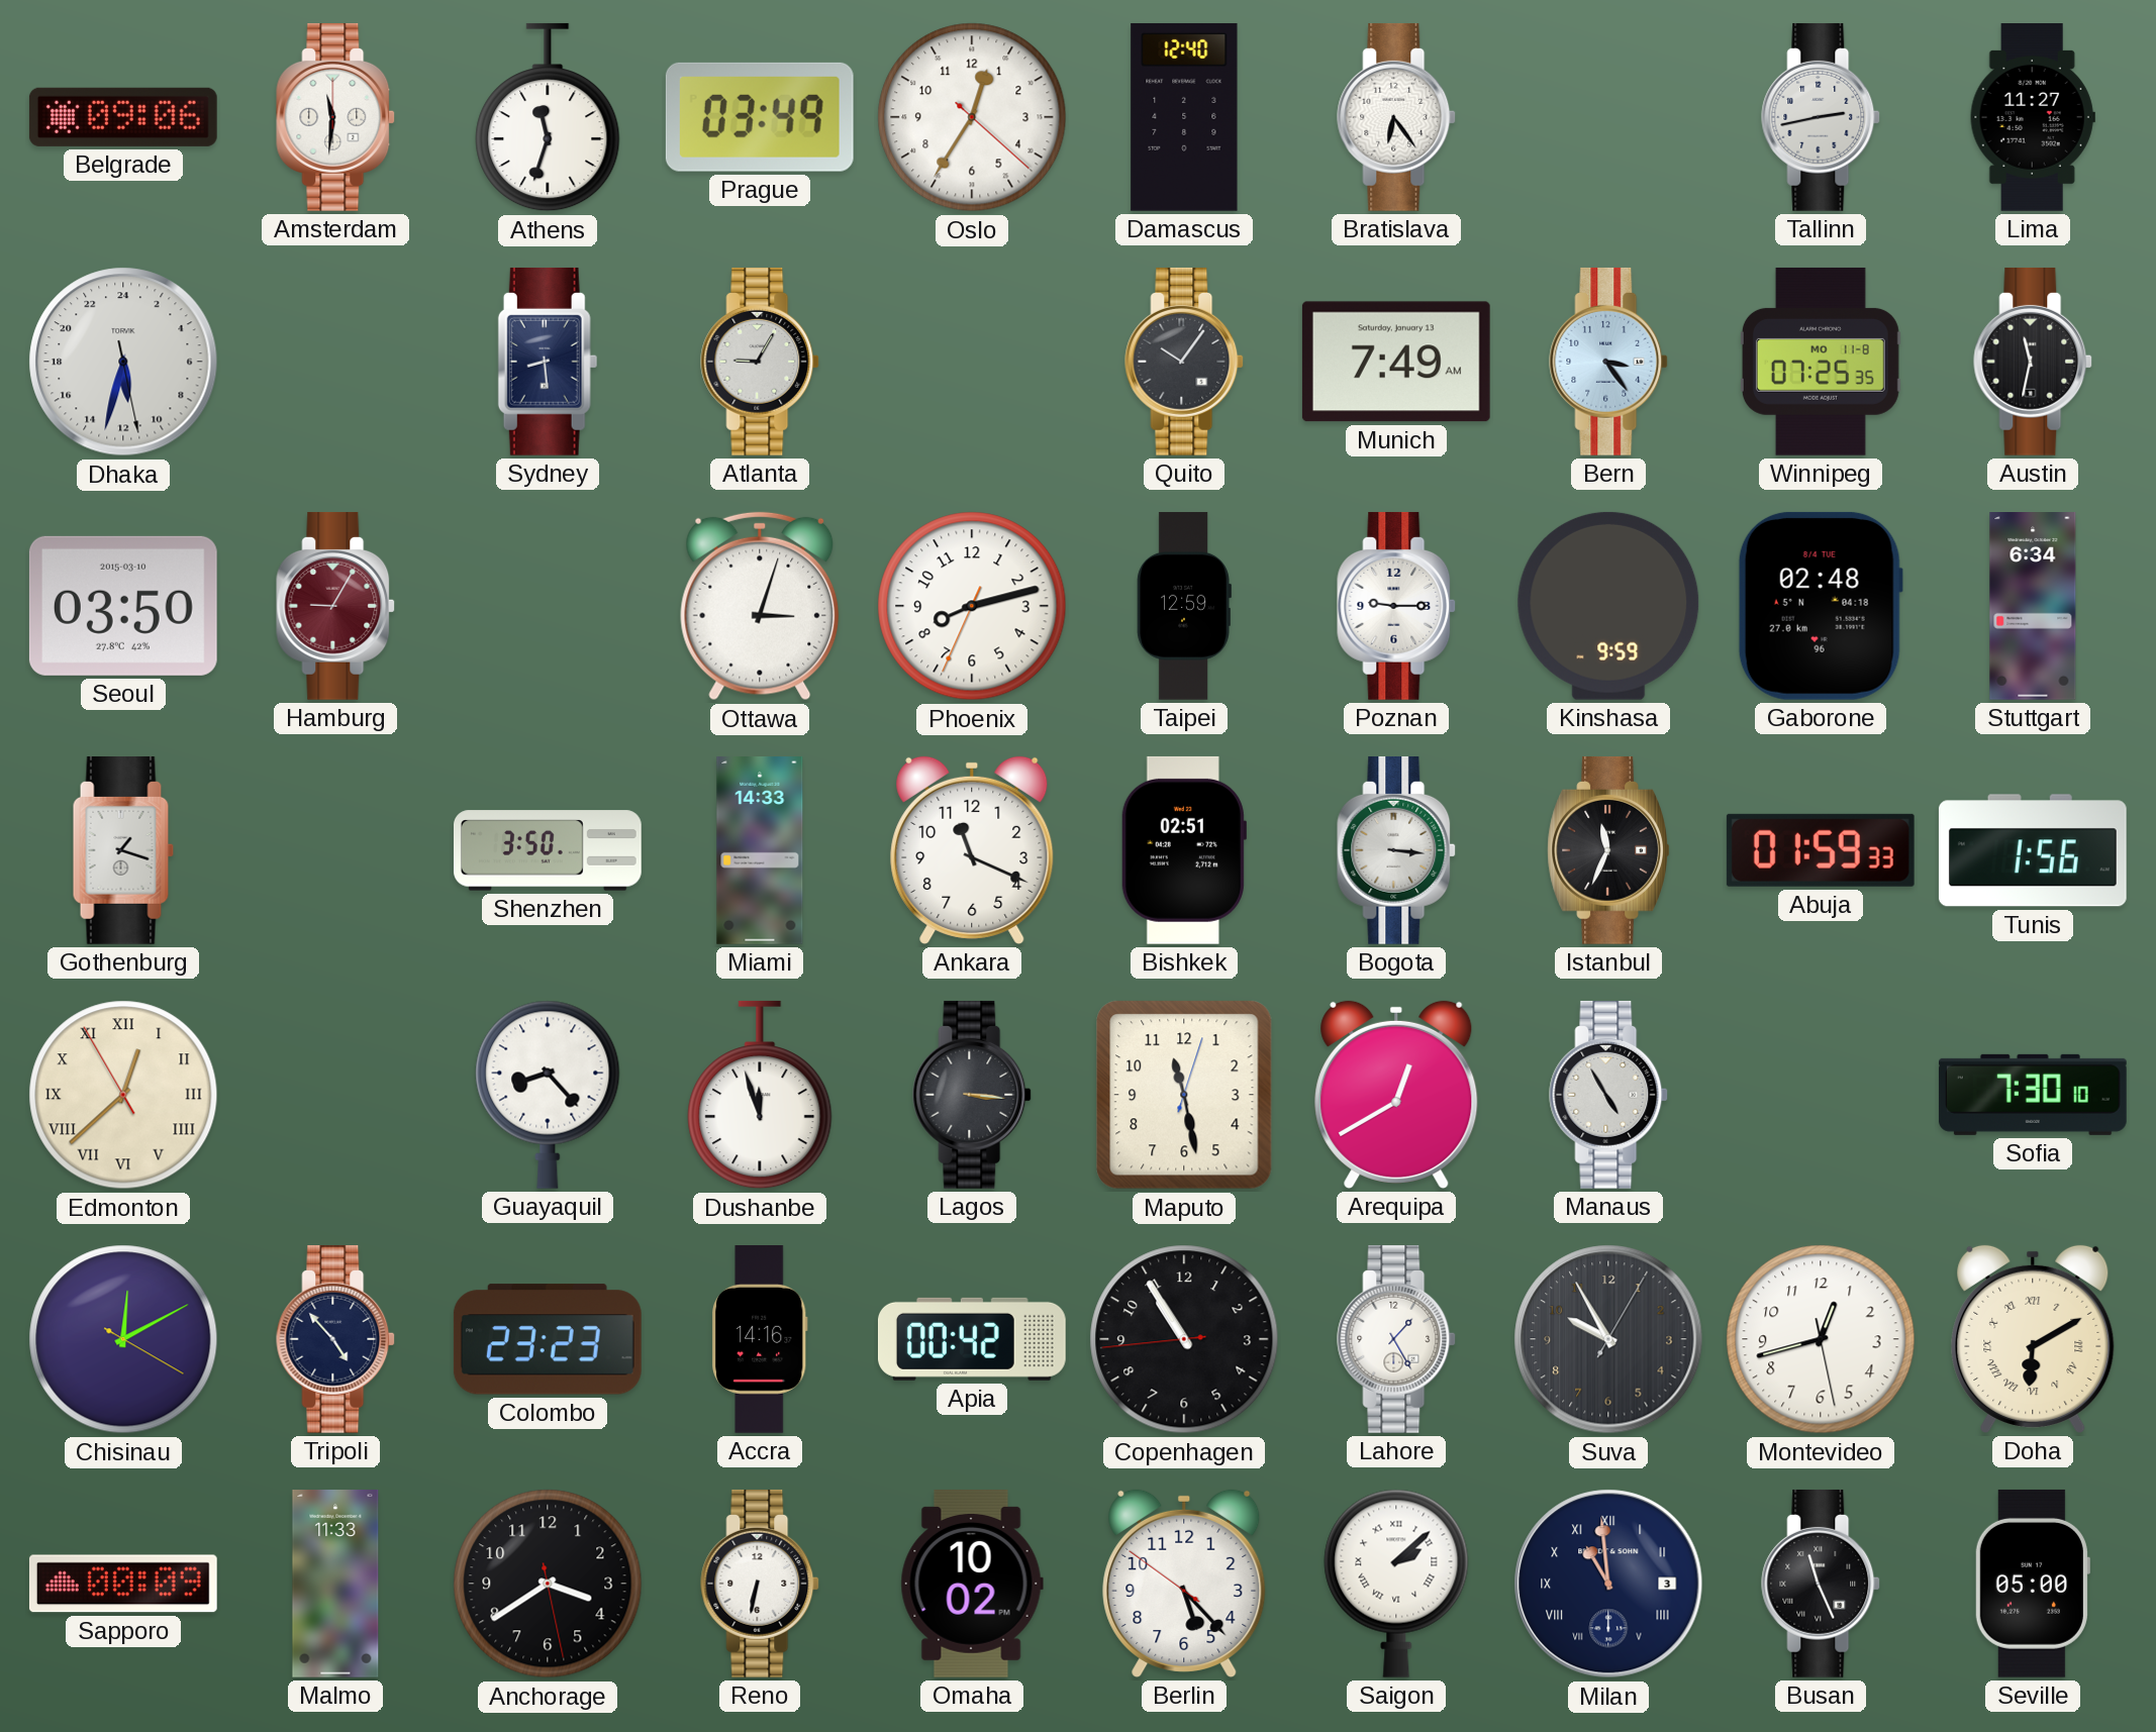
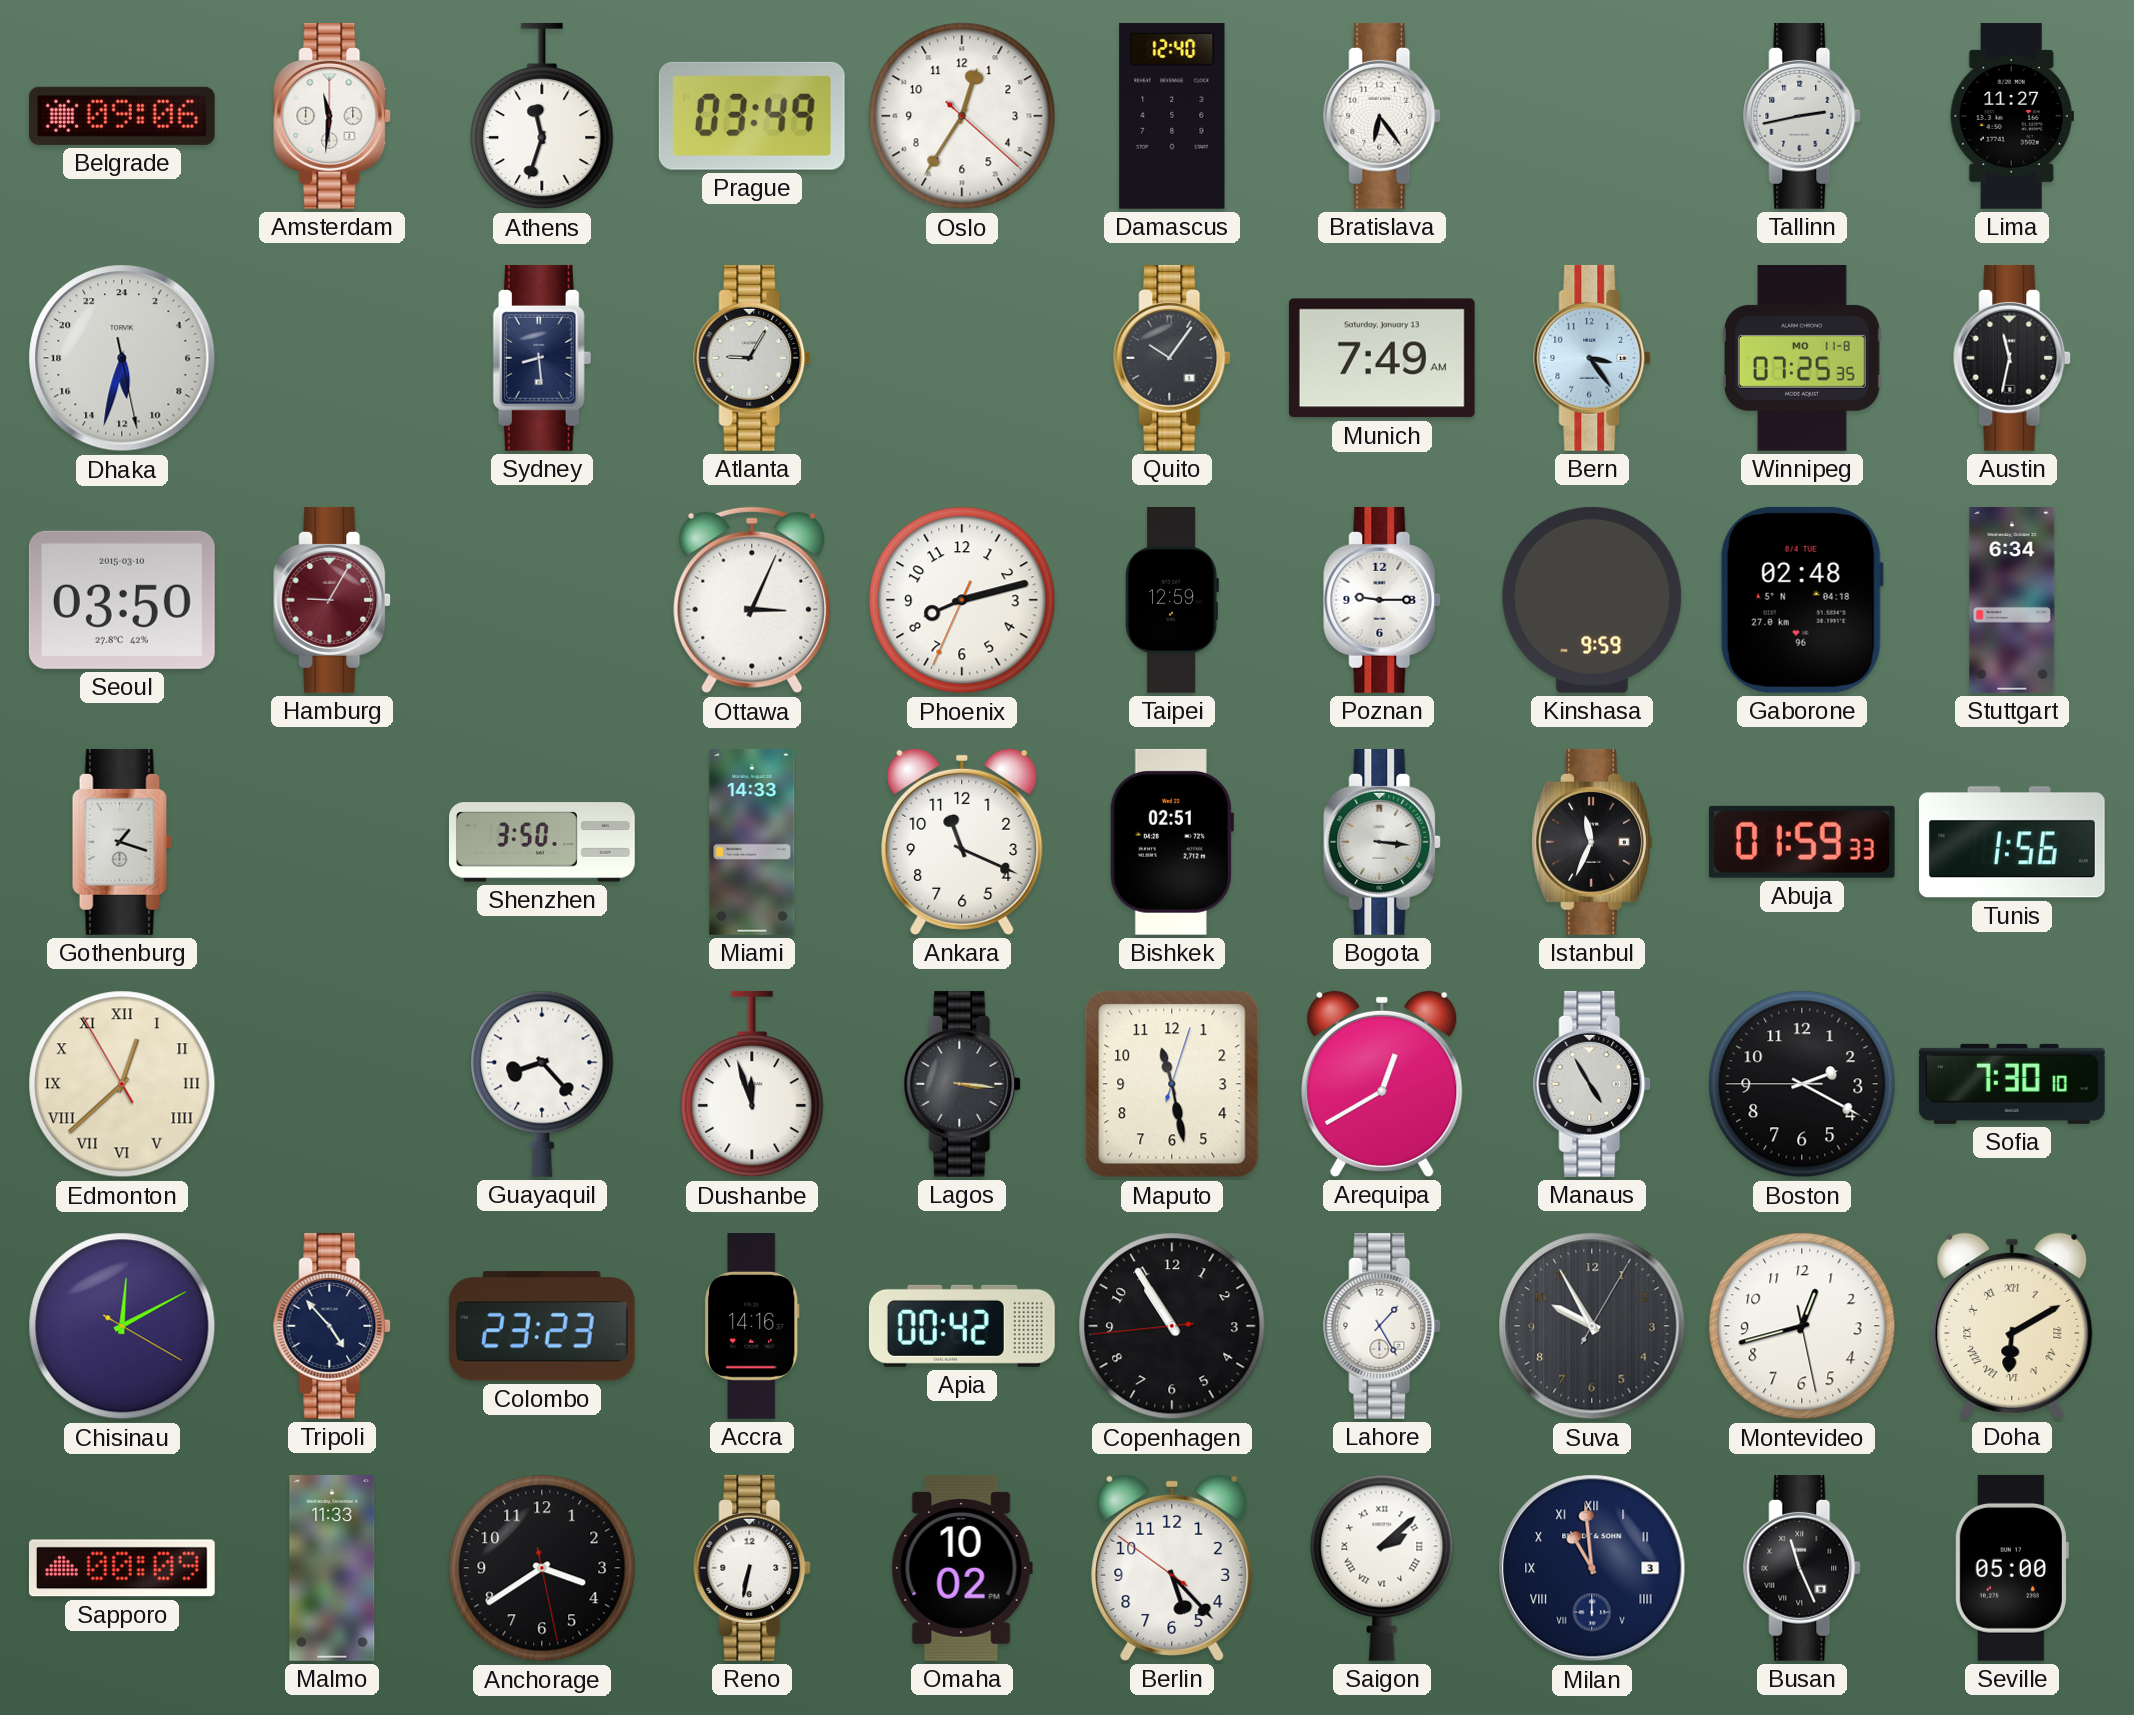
Ottawa: 3:03 -> 3:04 (752, 600)
Boston: none -> 2:19 (1802, 1084)
